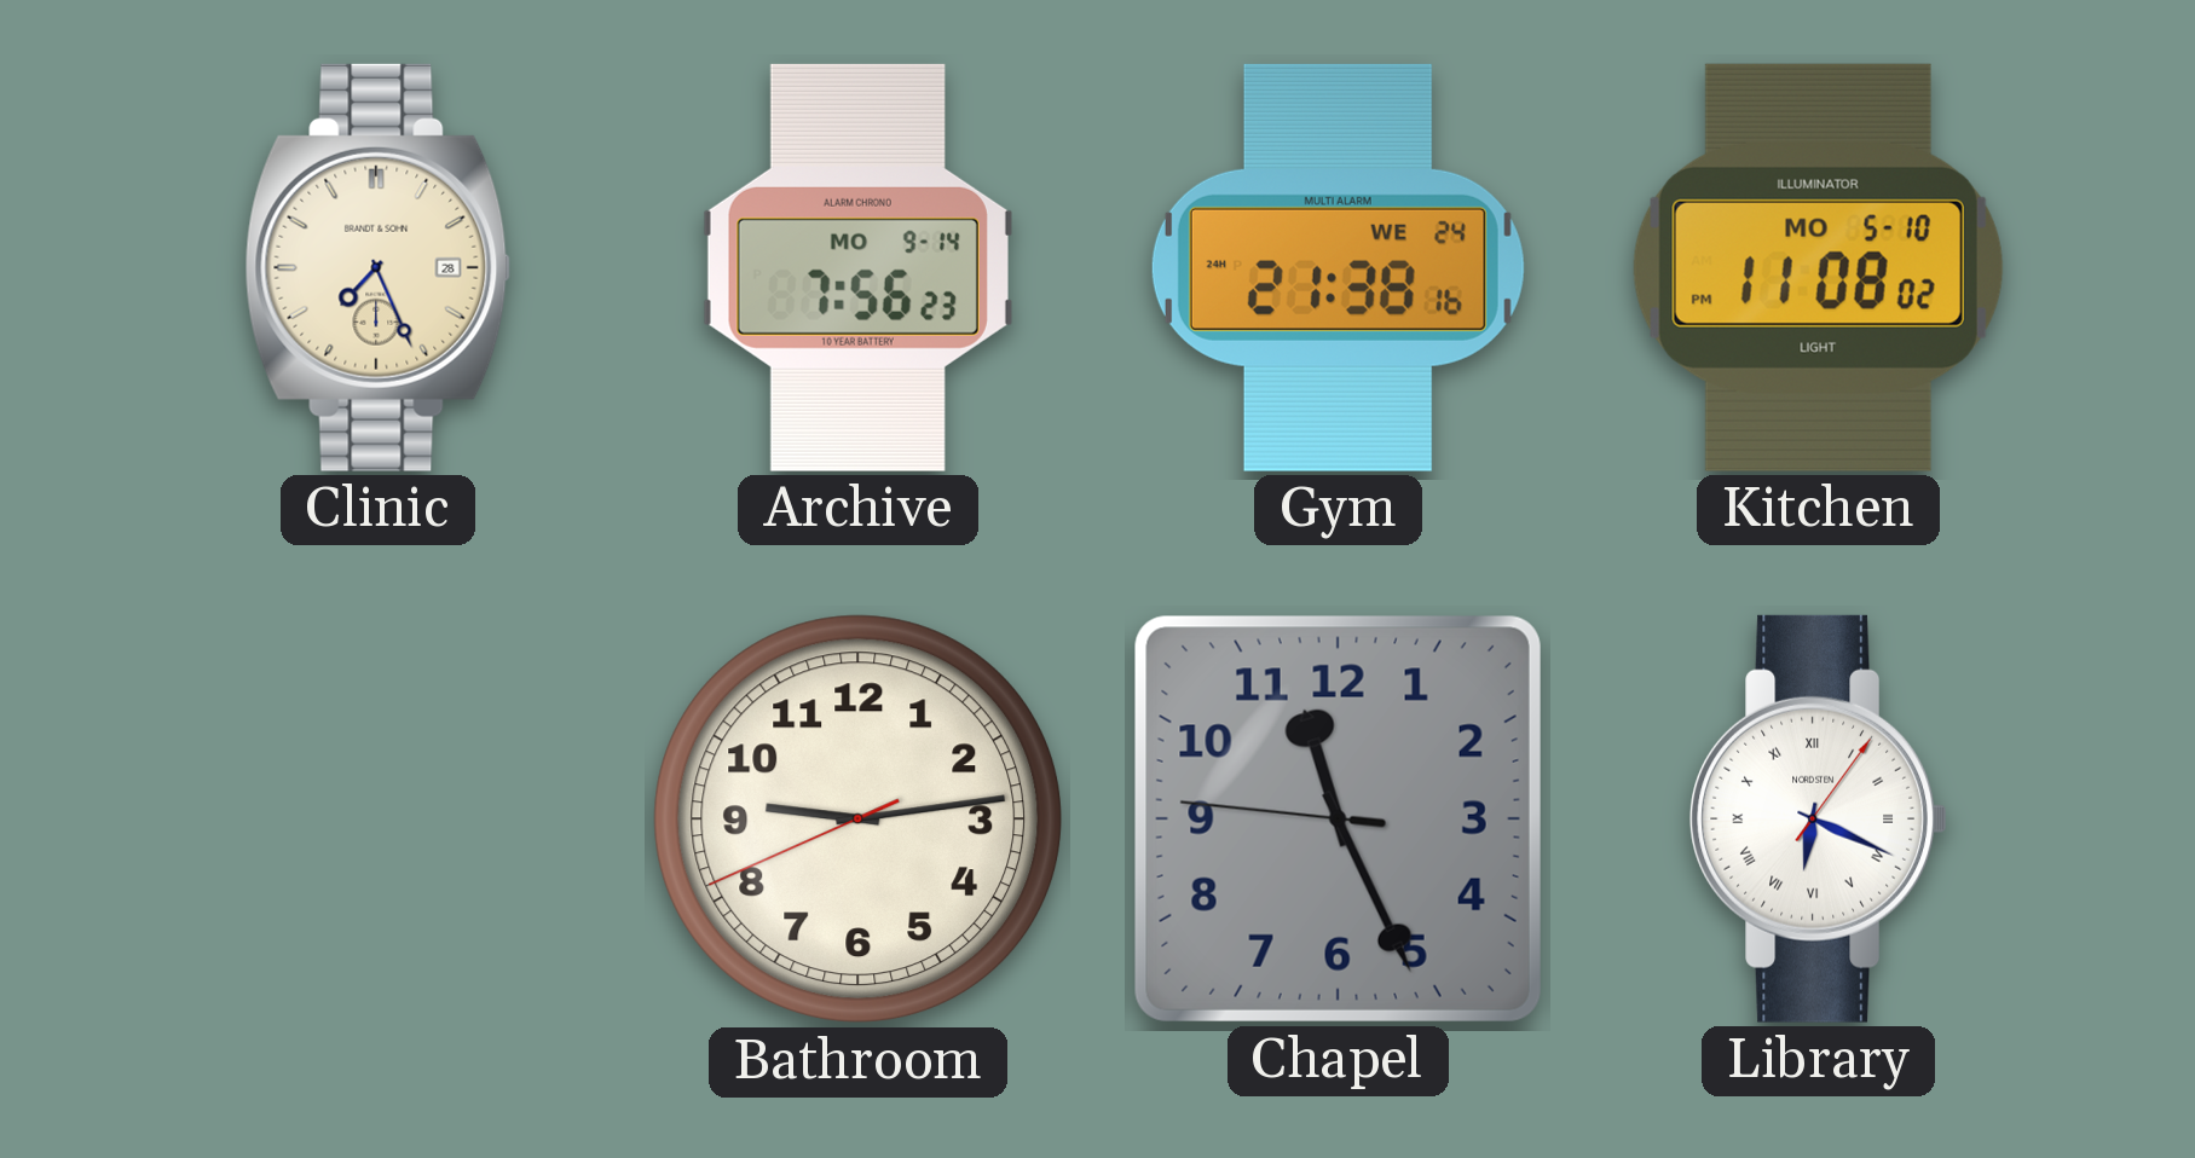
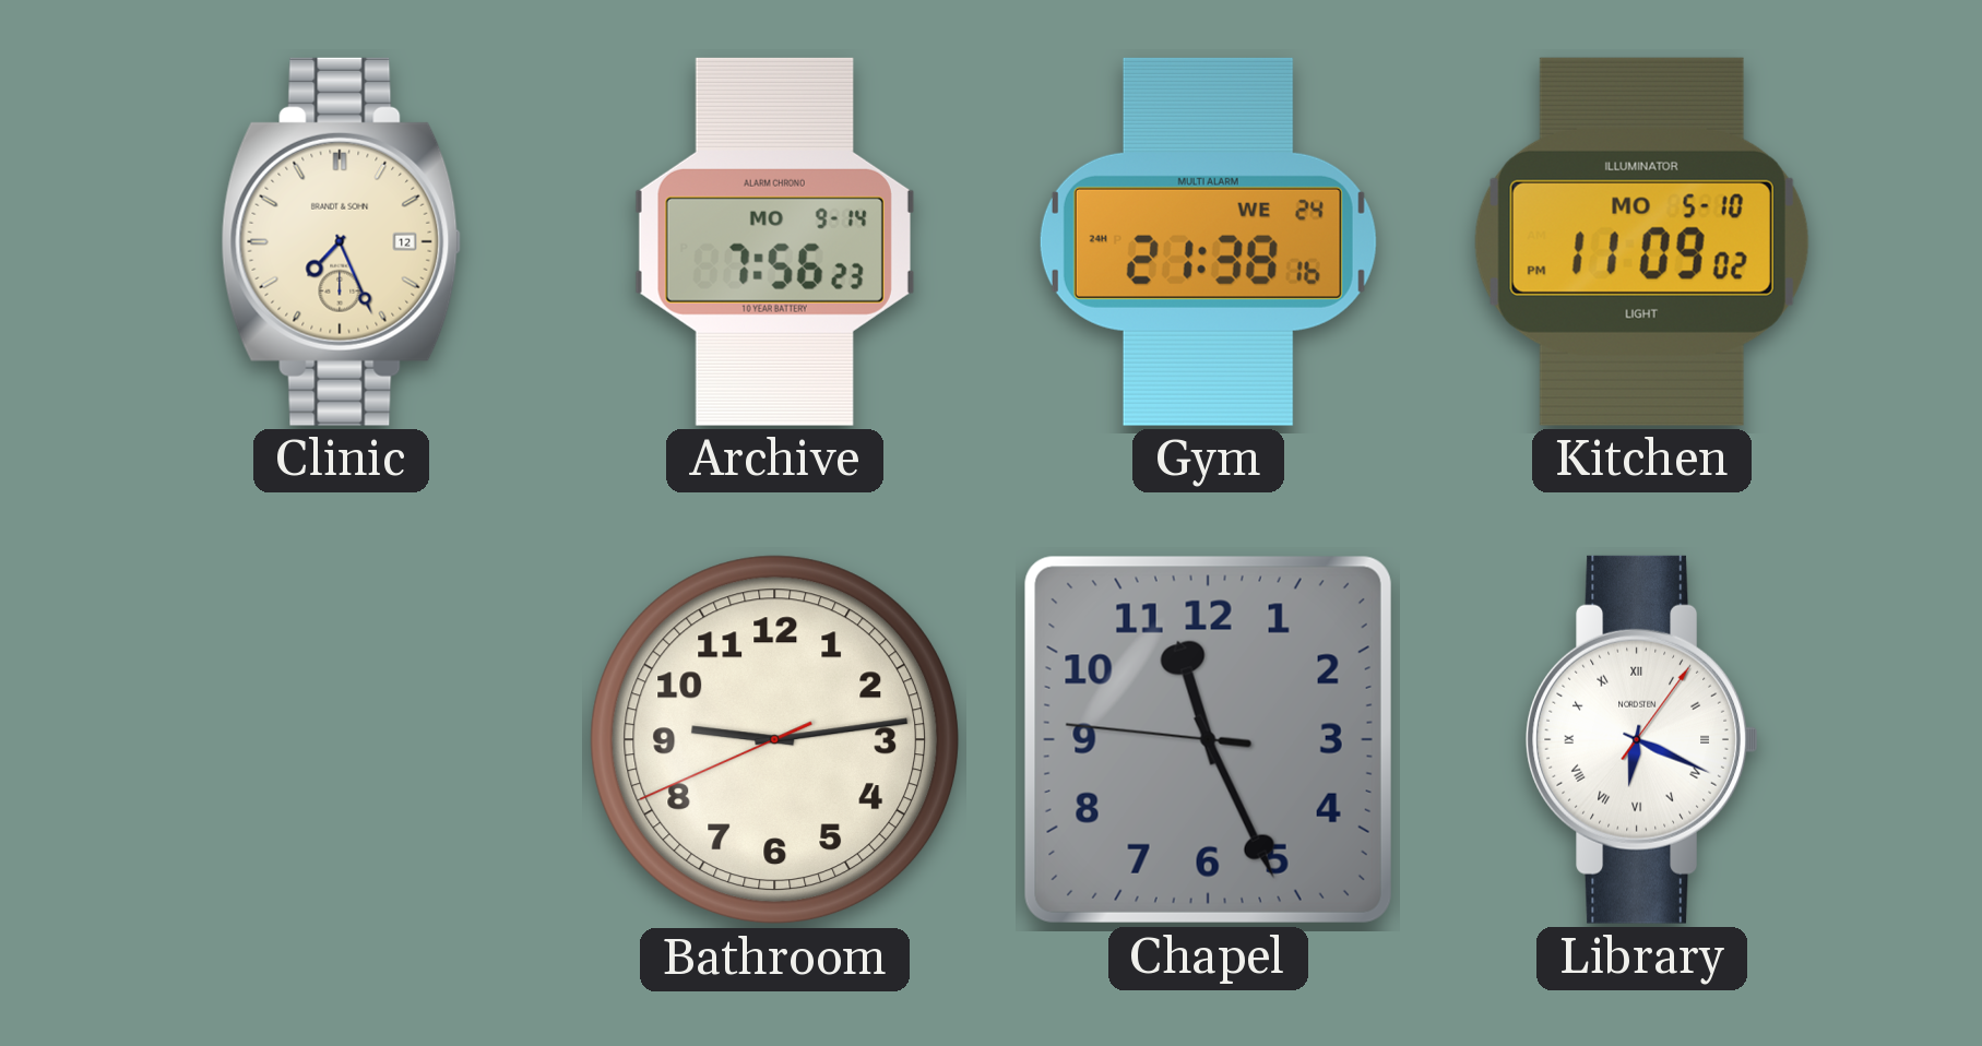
Clinic date: 28 -> 12 (342, 241)
Kitchen: 11:08 -> 11:09 (1641, 241)
